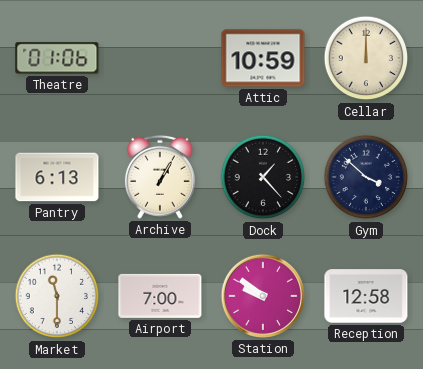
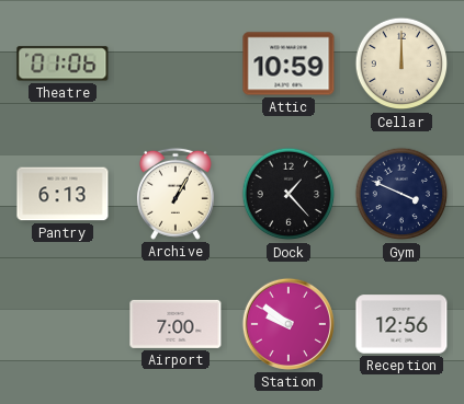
Gym: 3:52 -> 3:49 (401, 194)
Market: 11:30 -> none (57, 296)
Reception: 12:58 -> 12:56 (401, 324)
